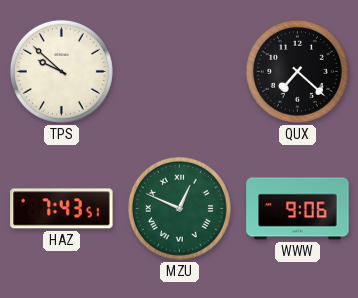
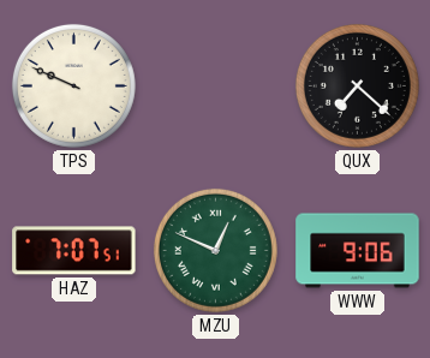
TPS: 9:52 -> 9:49 (73, 85)
HAZ: 7:43 -> 7:07 (74, 251)
